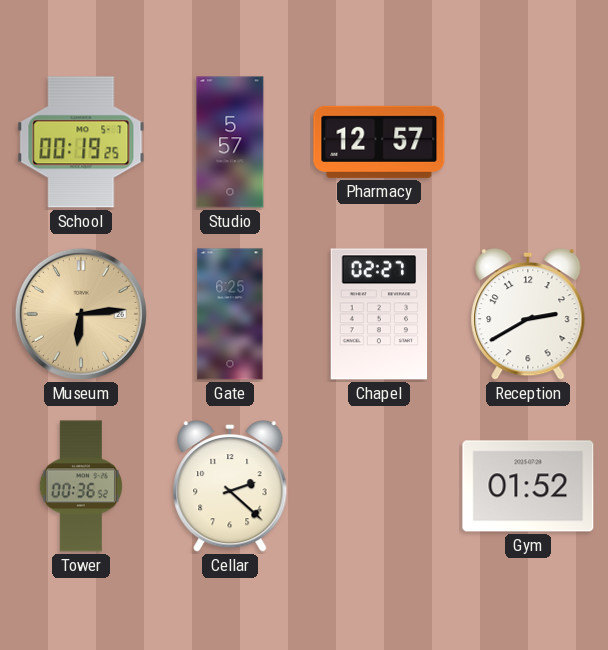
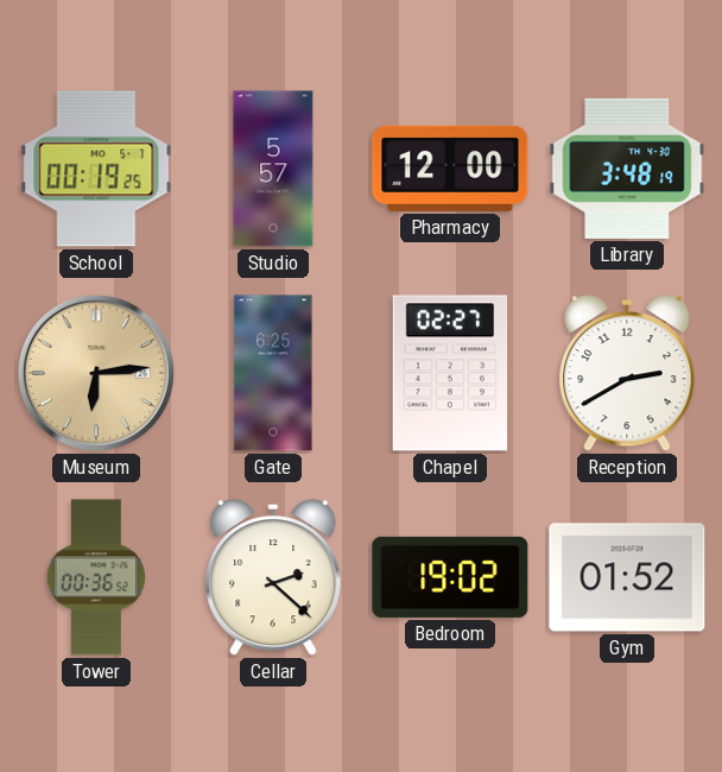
Pharmacy: 12:57 -> 12:00 (450, 169)
Library: none -> 3:48 (627, 169)
Bedroom: none -> 19:02 (450, 577)
